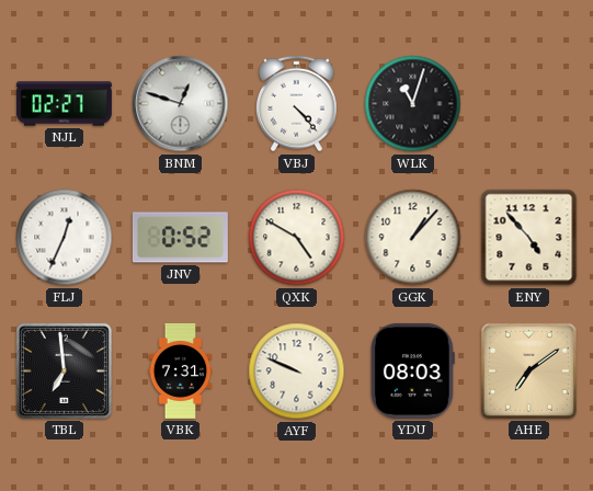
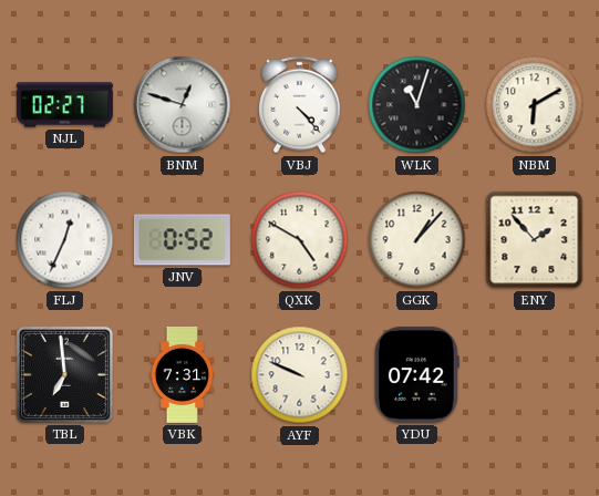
NBM: none -> 6:10 (535, 105)
ENY: 4:53 -> 1:53 (535, 240)
YDU: 08:03 -> 07:42 (416, 374)
AHE: 7:09 -> none (528, 370)
